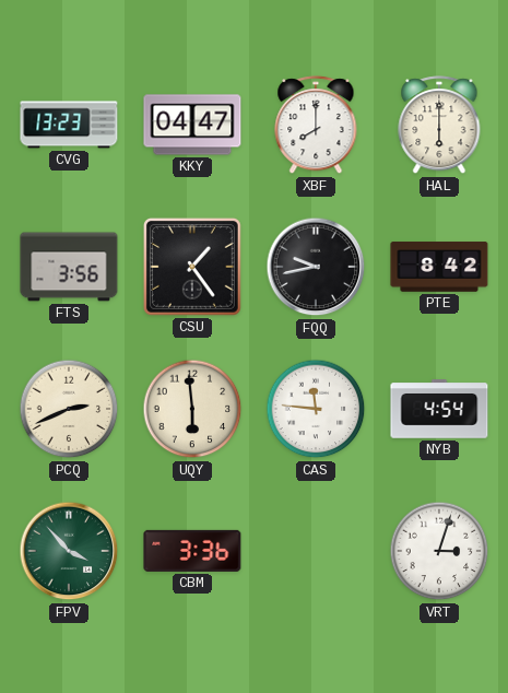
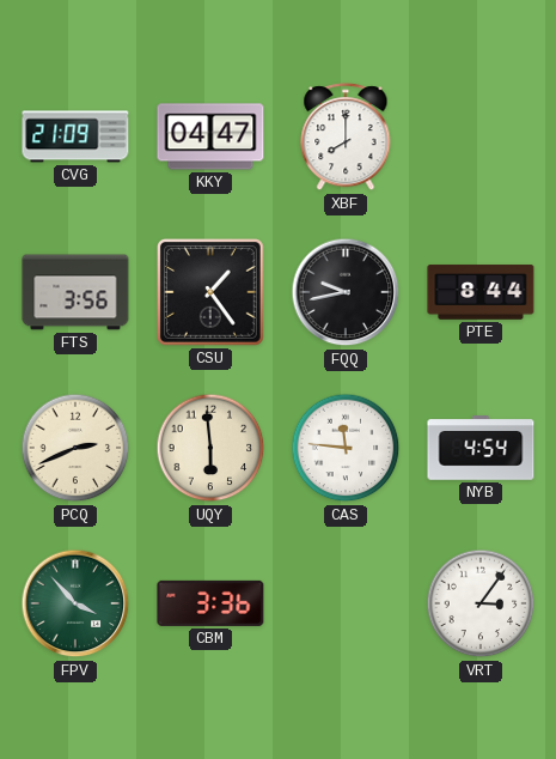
CVG: 13:23 -> 21:09 (75, 136)
HAL: 6:00 -> none (439, 126)
PTE: 8:42 -> 8:44 (481, 292)
VRT: 3:03 -> 3:06 (481, 603)
